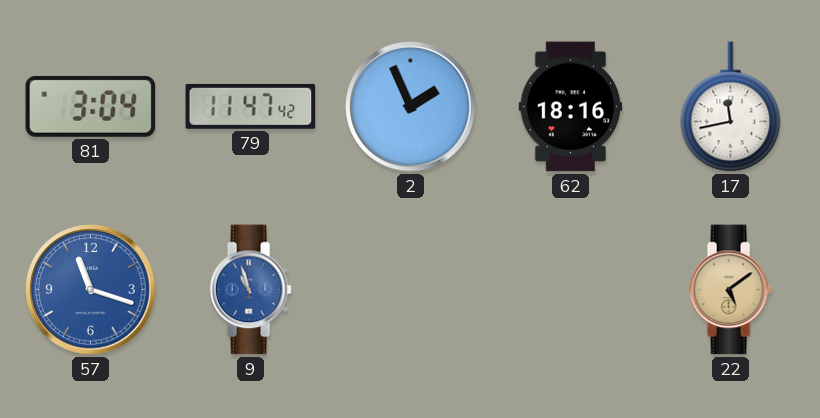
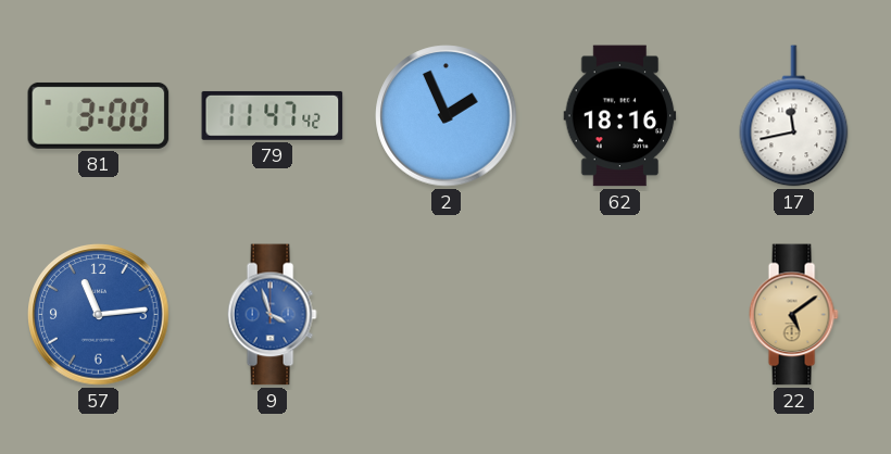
81: 3:04 -> 3:00 (99, 115)
57: 11:18 -> 11:14 (99, 315)
9: 10:57 -> 3:57 (272, 315)
